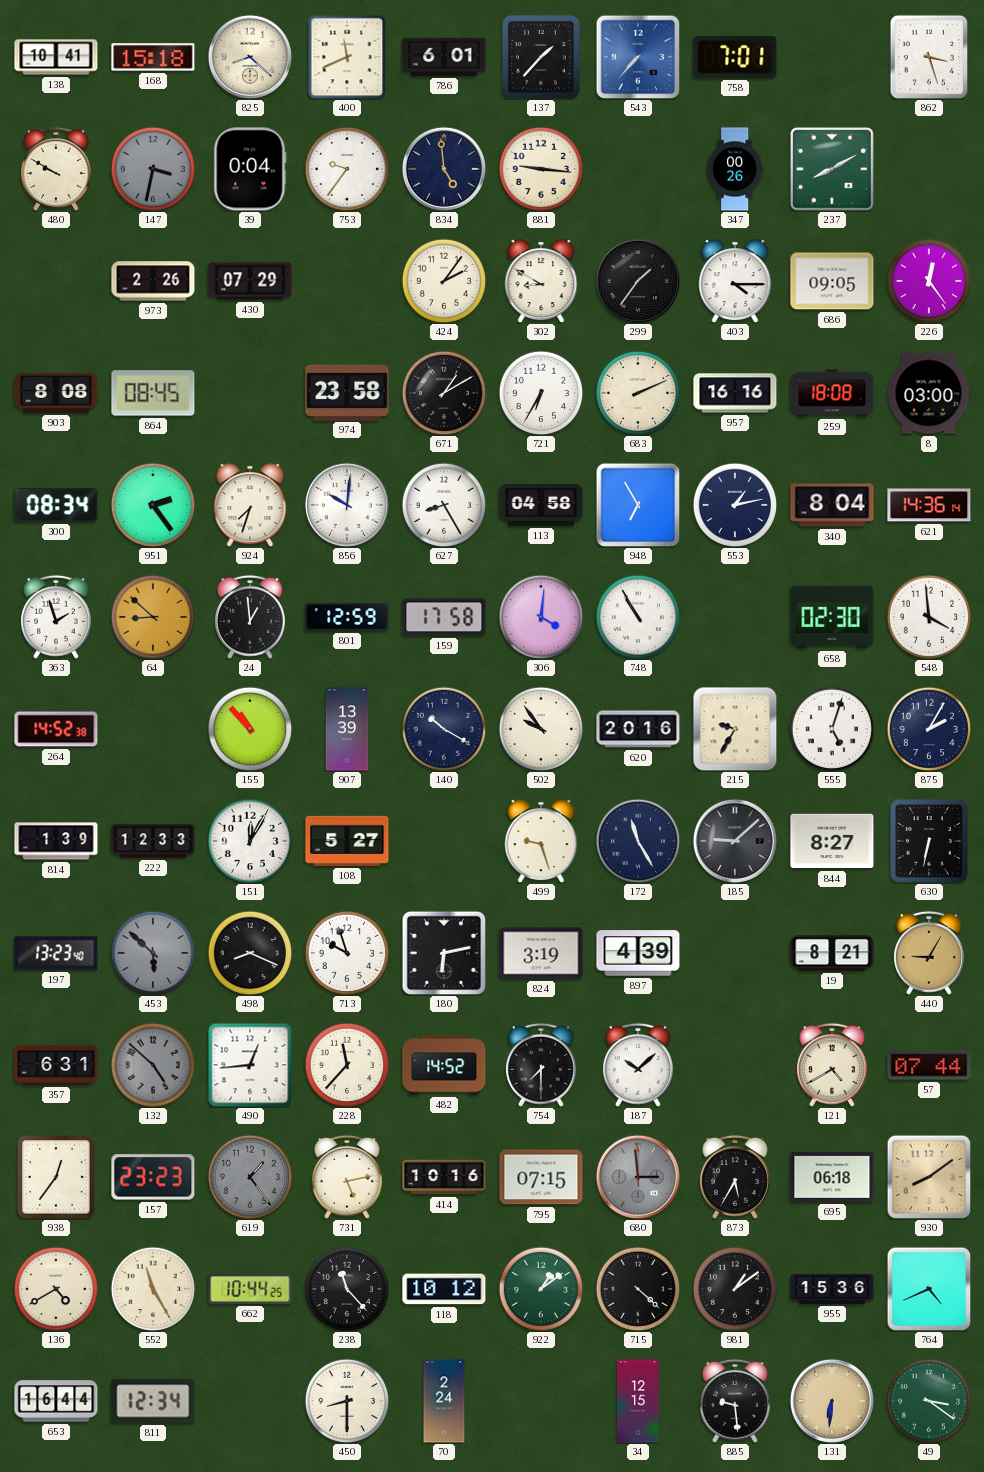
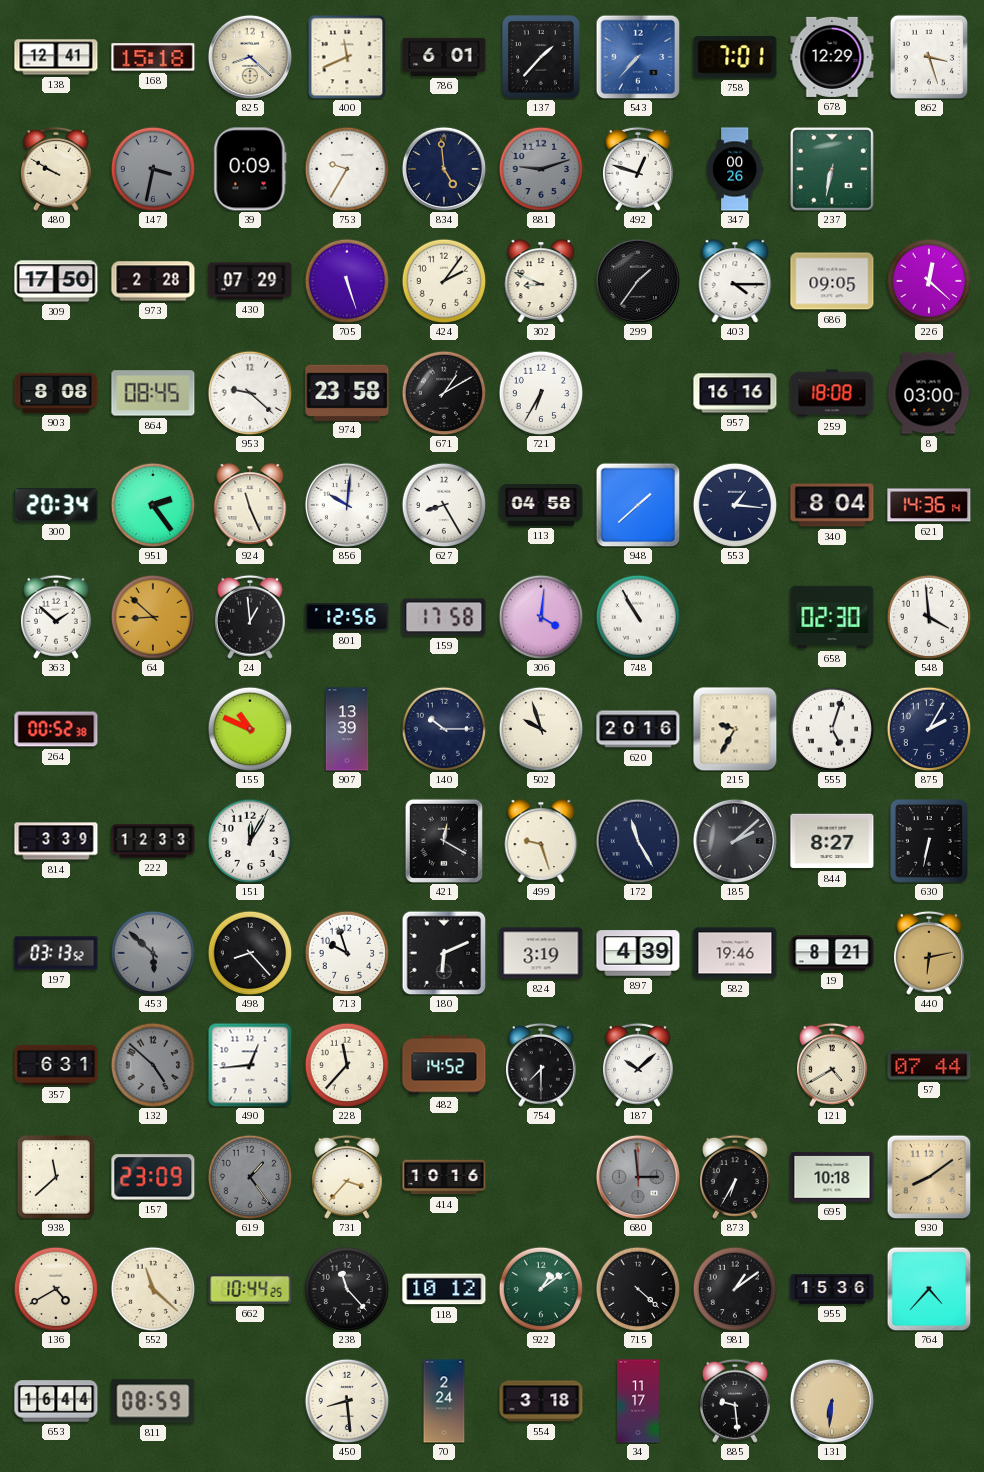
138: 10:41 -> 12:41 (56, 57)
678: none -> 12:29 (832, 57)
39: 0:04 -> 0:09 (250, 169)
753: 9:36 -> 9:35 (347, 169)
881: 9:16 -> 9:12 (541, 169)
881 dial: cream -> grey (541, 169)
492: none -> 12:48 (638, 169)
237: 8:10 -> 6:32 (833, 170)
309: none -> 17:50 (56, 281)
973: 2:26 -> 2:28 (153, 281)
705: none -> 5:27 (347, 281)
302: 8:50 -> 8:49 (541, 281)
226: 12:24 -> 12:22 (929, 281)
953: none -> 9:22 (250, 393)
683: 2:11 -> none (638, 393)
300: 08:34 -> 20:34 (56, 505)
924: 7:33 -> 11:26 (250, 505)
948: 6:55 -> 1:38 (638, 505)
553: 1:13 -> 1:16 (735, 505)
363: 1:57 -> 1:52 (56, 617)
801: 12:59 -> 12:56 (347, 617)
264: 14:52 -> 00:52 (56, 729)
155: 10:53 -> 10:49 (250, 729)
140: 10:20 -> 10:15 (444, 729)
502: 9:54 -> 9:57 (541, 729)
814: 1:39 -> 3:39 (56, 841)
108: 5:27 -> none (347, 841)
421: none -> 12:20 (444, 840)
185: 9:08 -> 2:08 (735, 841)
197: 13:23 -> 03:13 (56, 953)
498: 8:19 -> 8:23 (250, 953)
180: 6:13 -> 6:11 (444, 953)
582: none -> 19:46 (735, 953)
440: 9:05 -> 6:13 (929, 953)
938: 12:36 -> 11:38 (57, 1178)
157: 23:23 -> 23:09 (153, 1177)
731: 5:13 -> 3:37 (347, 1177)
795: 07:15 -> none (541, 1177)
873: 5:35 -> 6:35 (735, 1177)
695: 06:18 -> 10:18 (832, 1178)
552: 11:25 -> 11:22 (153, 1289)
764: 4:41 -> 4:37 (929, 1289)
811: 12:34 -> 08:59 (153, 1401)
450: 8:30 -> 8:29 (347, 1401)
554: none -> 3:18 (541, 1401)
34: 12:15 -> 11:17 (638, 1401)
49: 3:21 -> none (929, 1401)
